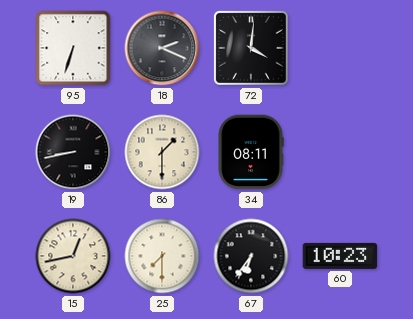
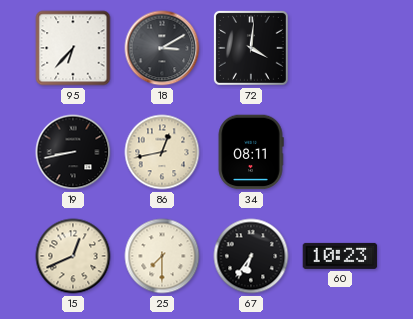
95: 6:33 -> 6:37 (73, 48)
18: 2:19 -> 3:10 (162, 48)
86: 1:30 -> 12:43 (162, 152)
15: 12:43 -> 12:41 (73, 256)
